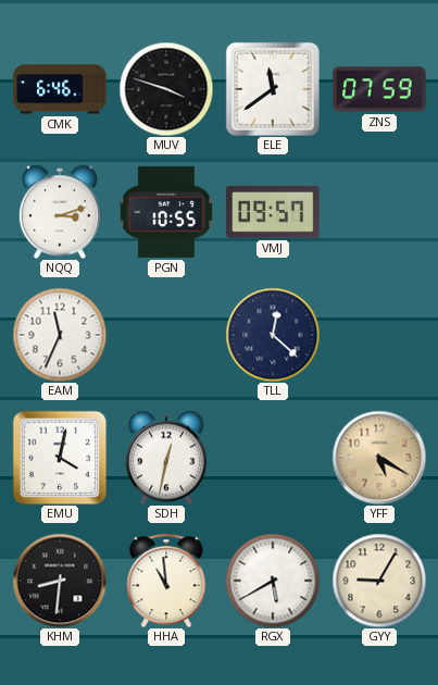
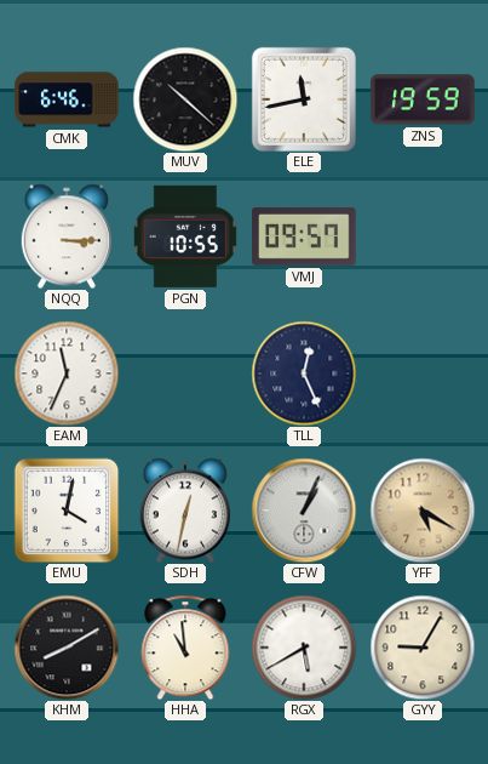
MUV: 3:48 -> 10:22 (185, 99)
ELE: 11:39 -> 11:43 (304, 99)
ZNS: 07:59 -> 19:59 (423, 99)
NQQ: 3:12 -> 3:15 (67, 236)
TLL: 12:22 -> 12:26 (304, 374)
CFW: none -> 1:04 (304, 511)
KHM: 8:31 -> 8:10 (67, 648)
